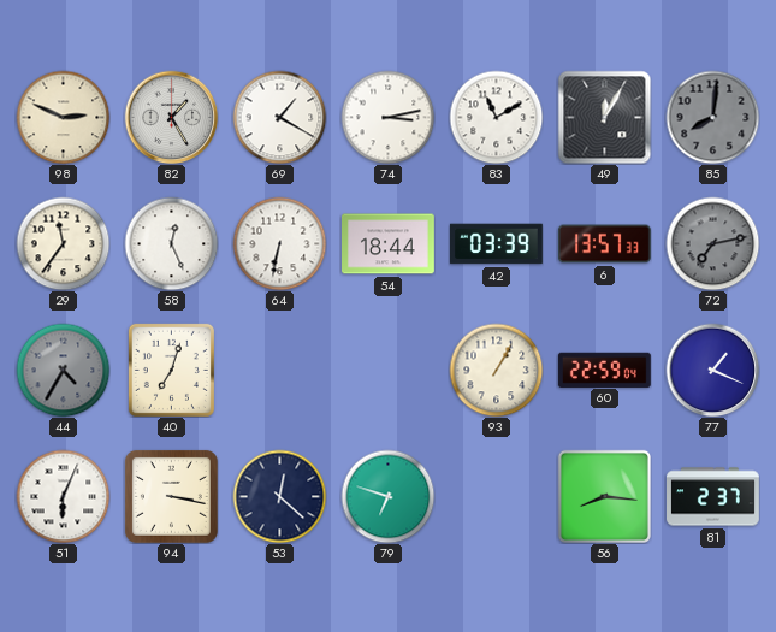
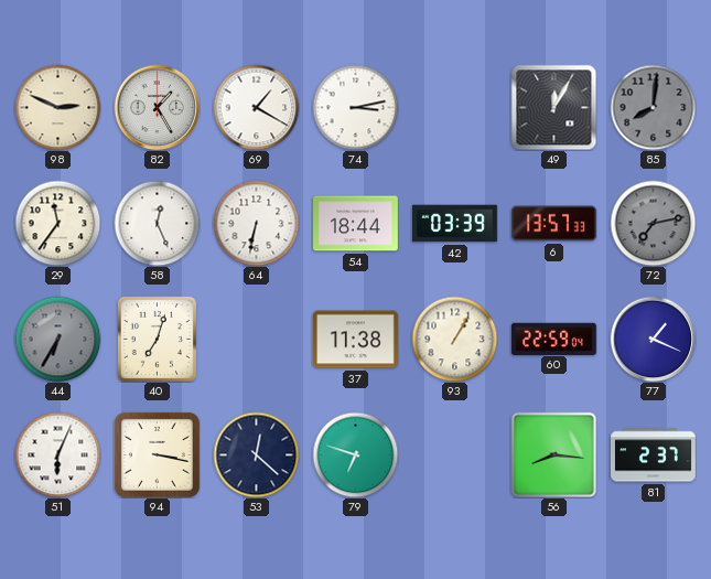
83: 11:10 -> none (496, 117)
44: 4:35 -> 6:35 (57, 339)
37: none -> 11:38 (356, 340)
